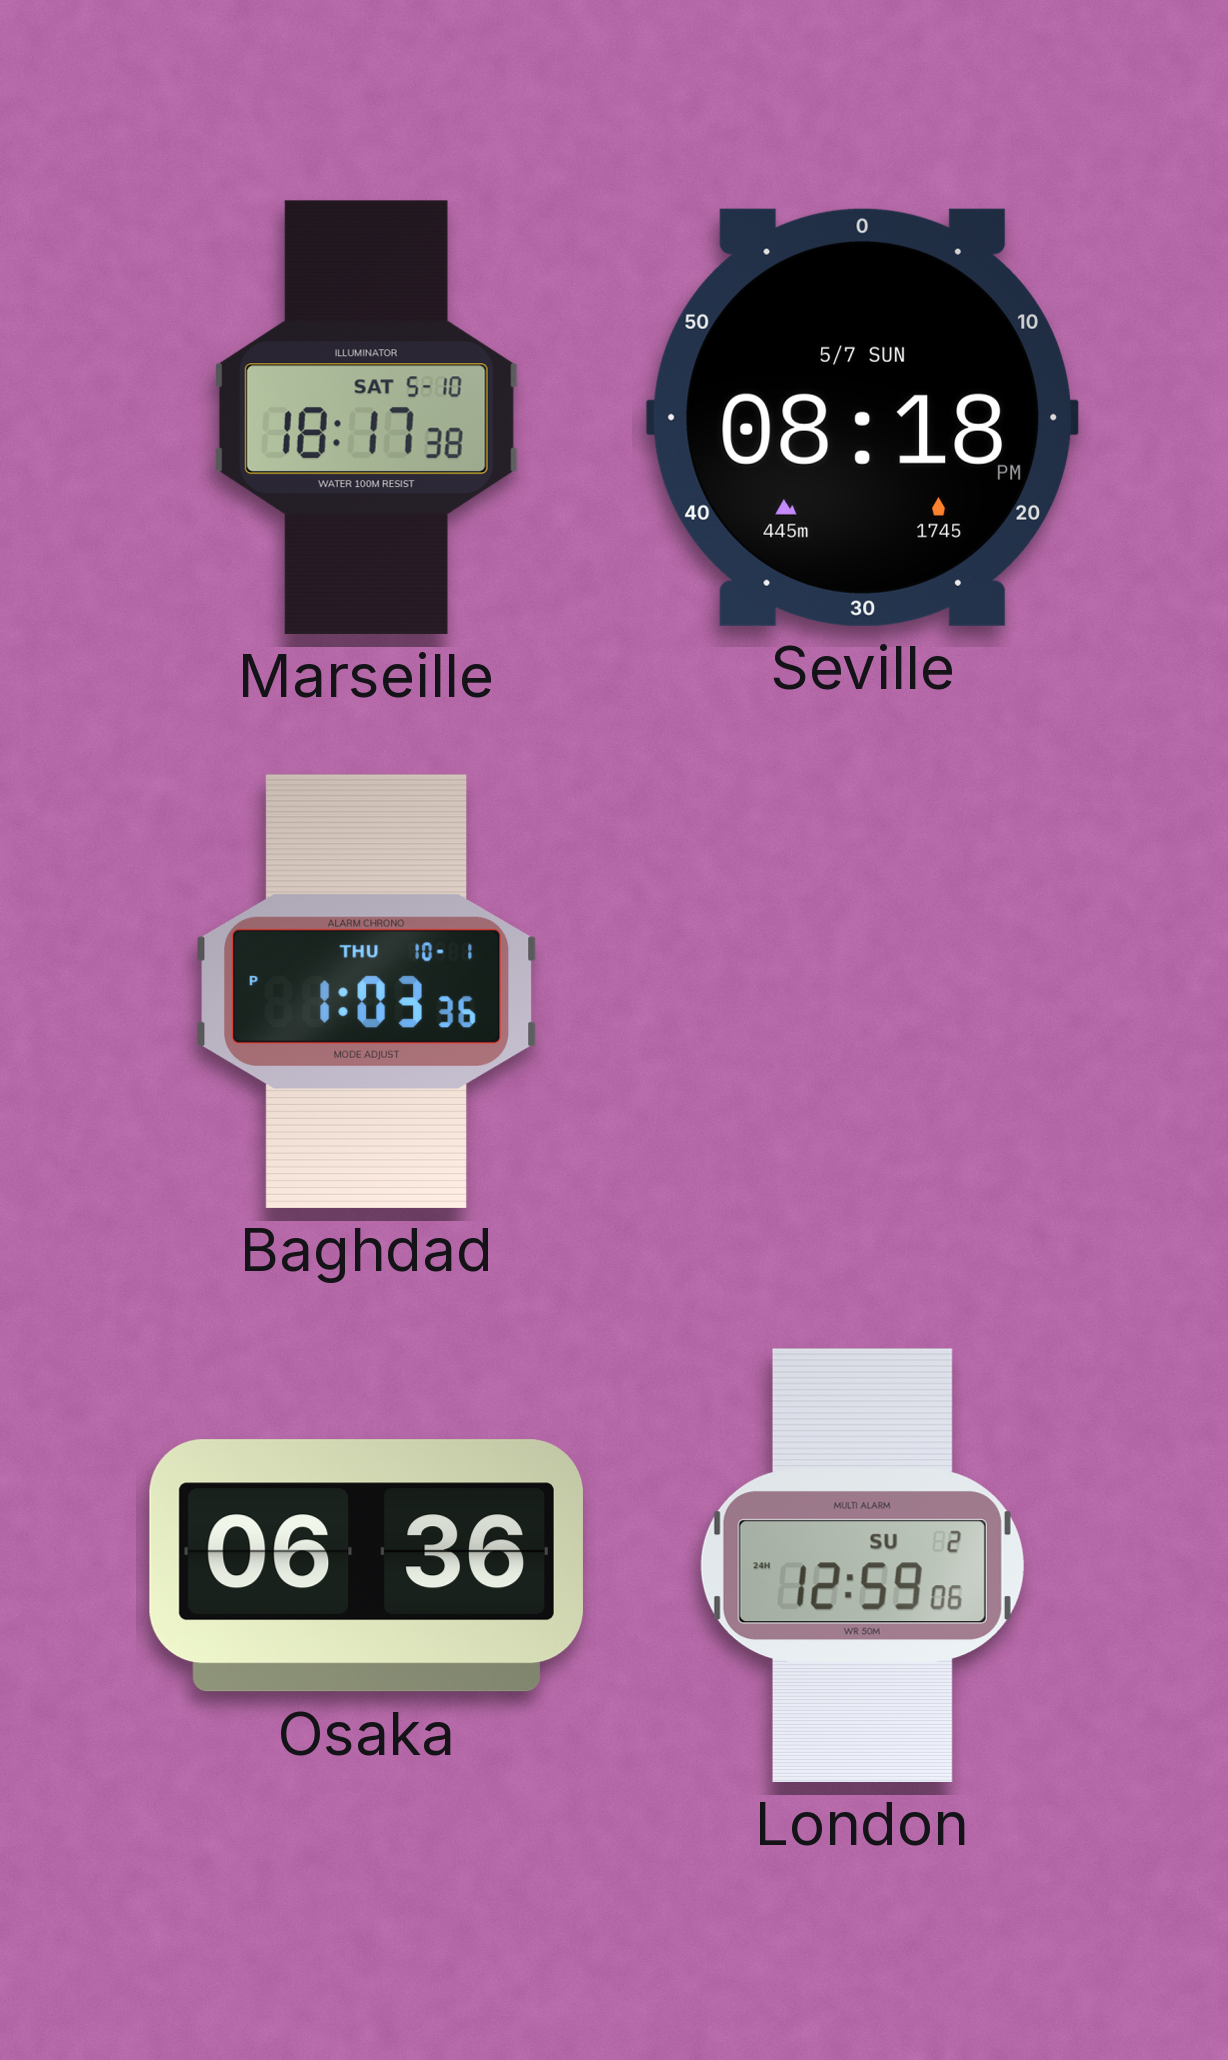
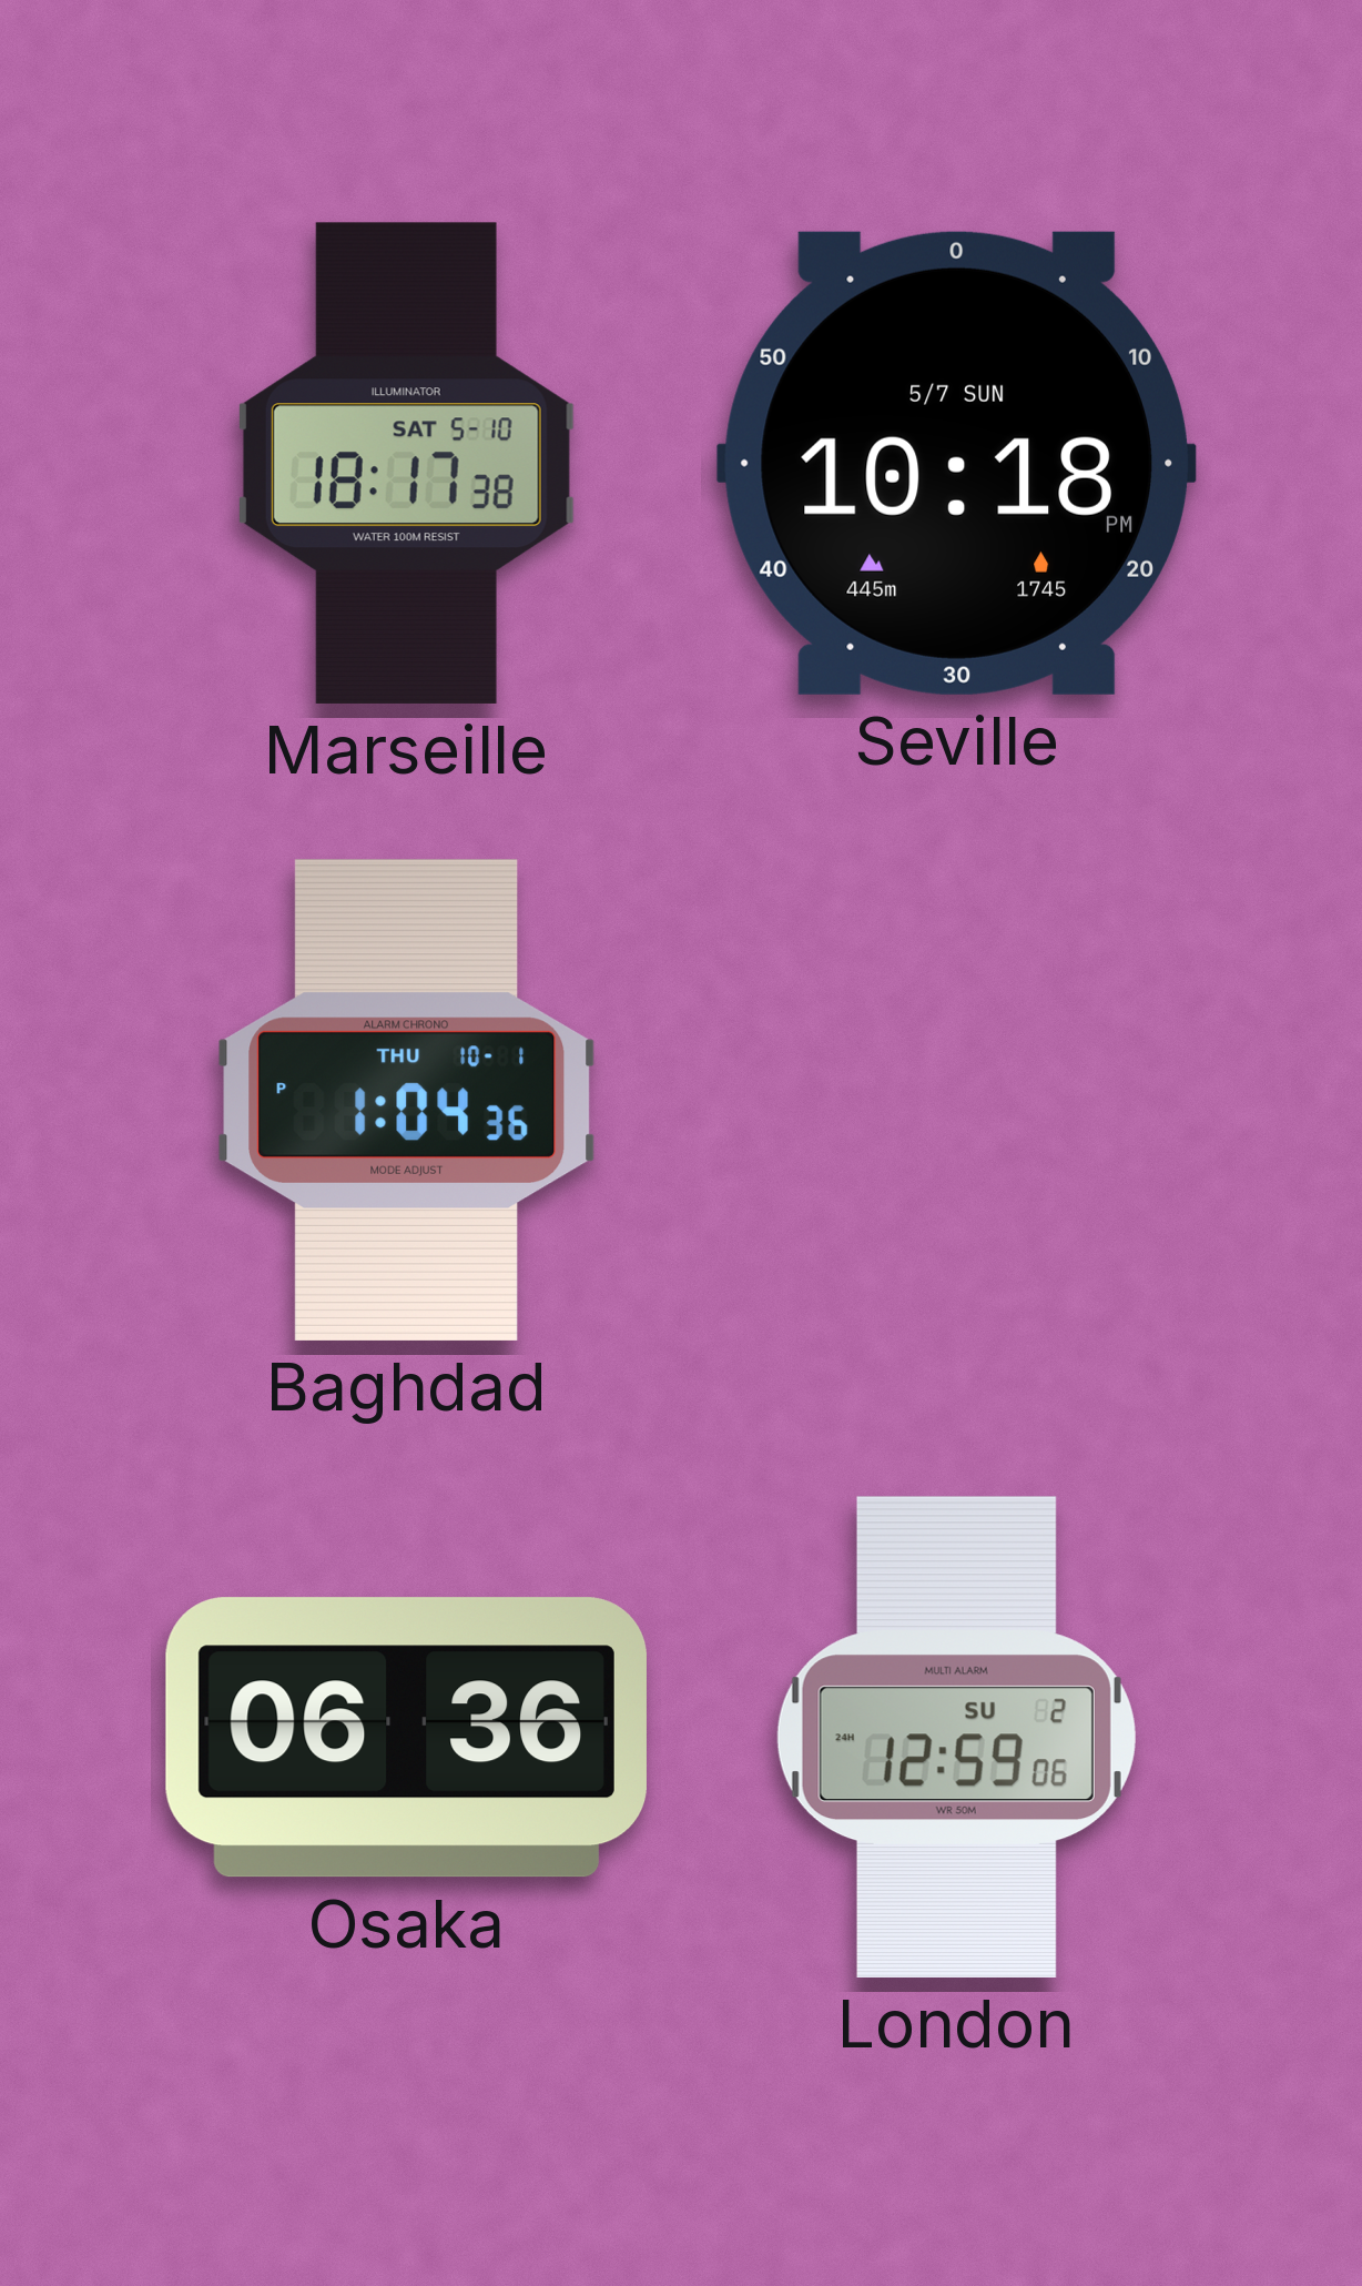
Seville: 08:18 -> 10:18 (956, 463)
Baghdad: 1:03 -> 1:04 (407, 1100)
